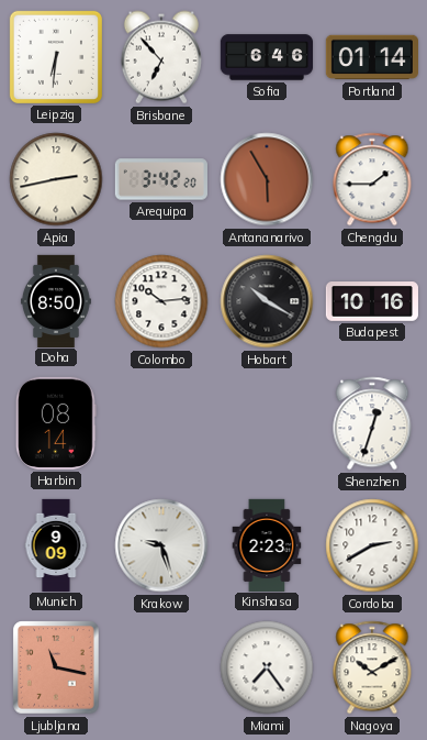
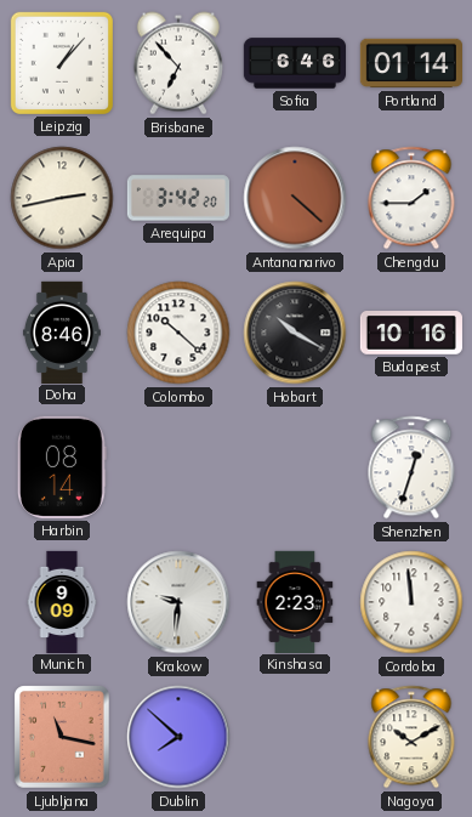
Leipzig: 6:31 -> 1:07 (62, 63)
Antananarivo: 5:55 -> 4:22 (295, 198)
Doha: 8:50 -> 8:46 (62, 331)
Colombo: 10:14 -> 10:22 (178, 333)
Krakow: 9:27 -> 9:31 (178, 602)
Cordoba: 2:40 -> 11:59 (411, 602)
Dublin: none -> 7:52 (178, 737)
Miami: 7:24 -> none (267, 667)
